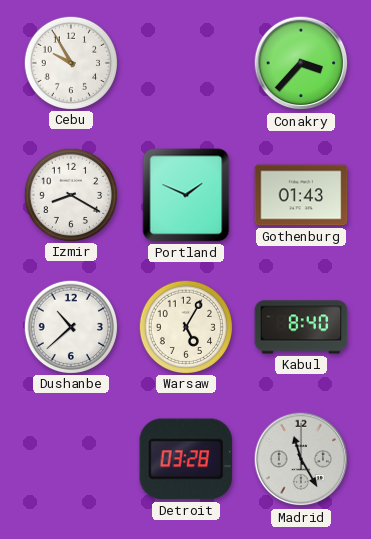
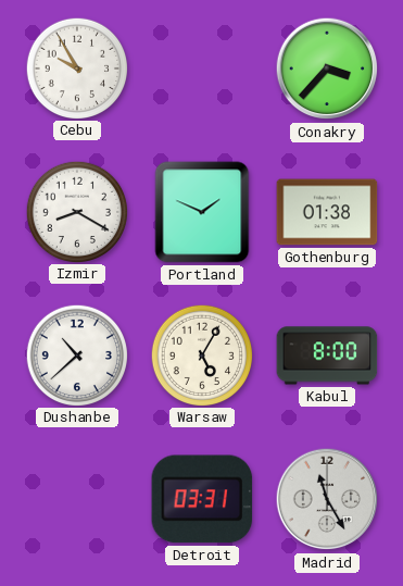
Gothenburg: 01:43 -> 01:38 (327, 212)
Kabul: 8:40 -> 8:00 (327, 356)
Detroit: 03:28 -> 03:31 (202, 499)
